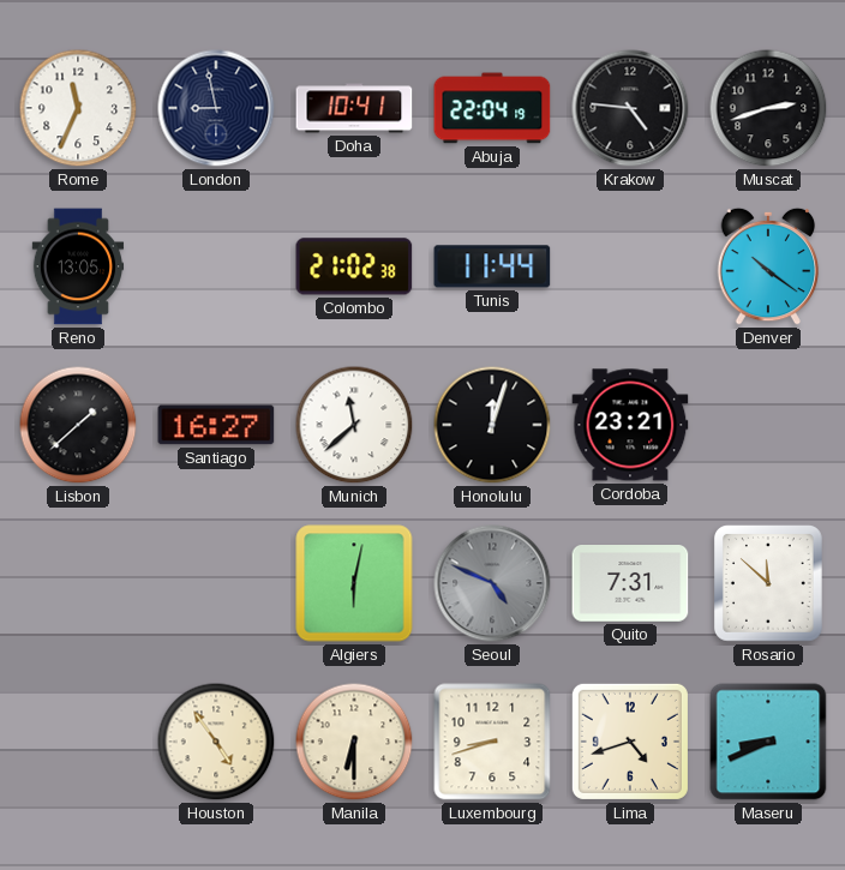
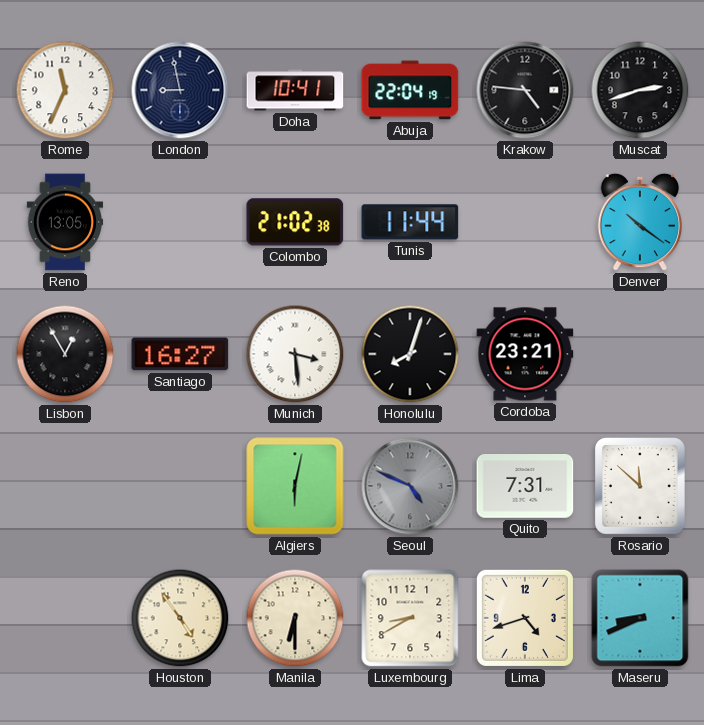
Lisbon: 1:38 -> 12:55 (65, 354)
Munich: 11:38 -> 3:29 (295, 354)
Honolulu: 12:03 -> 8:03 (410, 354)
Luxembourg: 8:42 -> 8:40 (410, 618)
